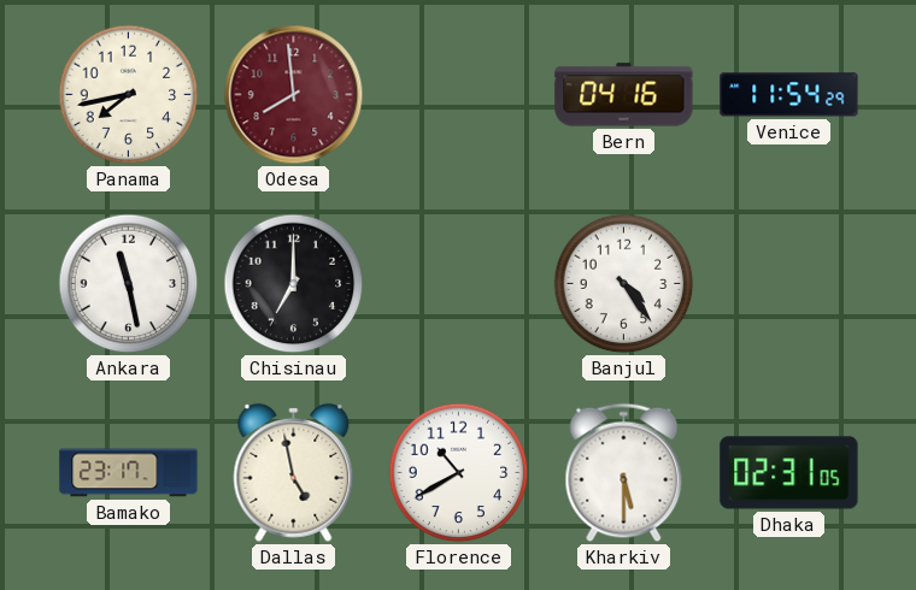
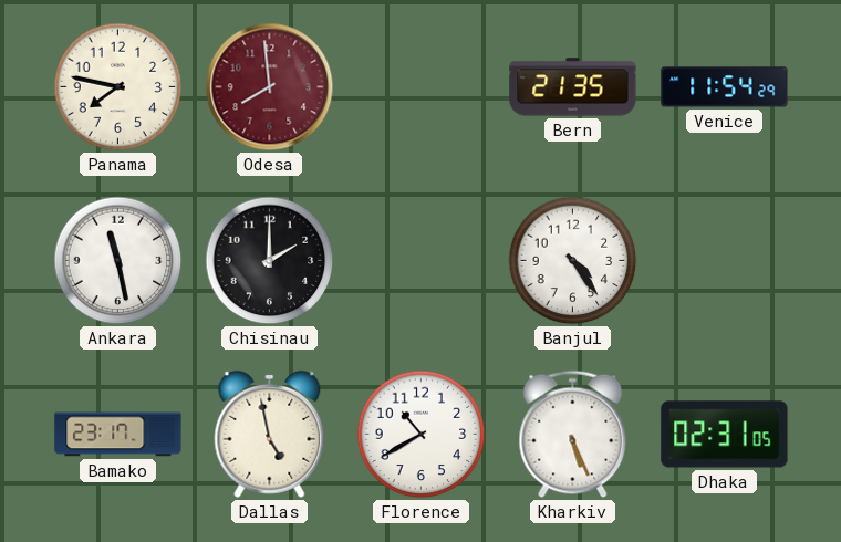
Panama: 7:43 -> 7:47 (118, 87)
Bern: 04:16 -> 21:35 (573, 87)
Chisinau: 7:00 -> 2:00 (270, 261)
Kharkiv: 5:30 -> 5:26 (573, 435)
